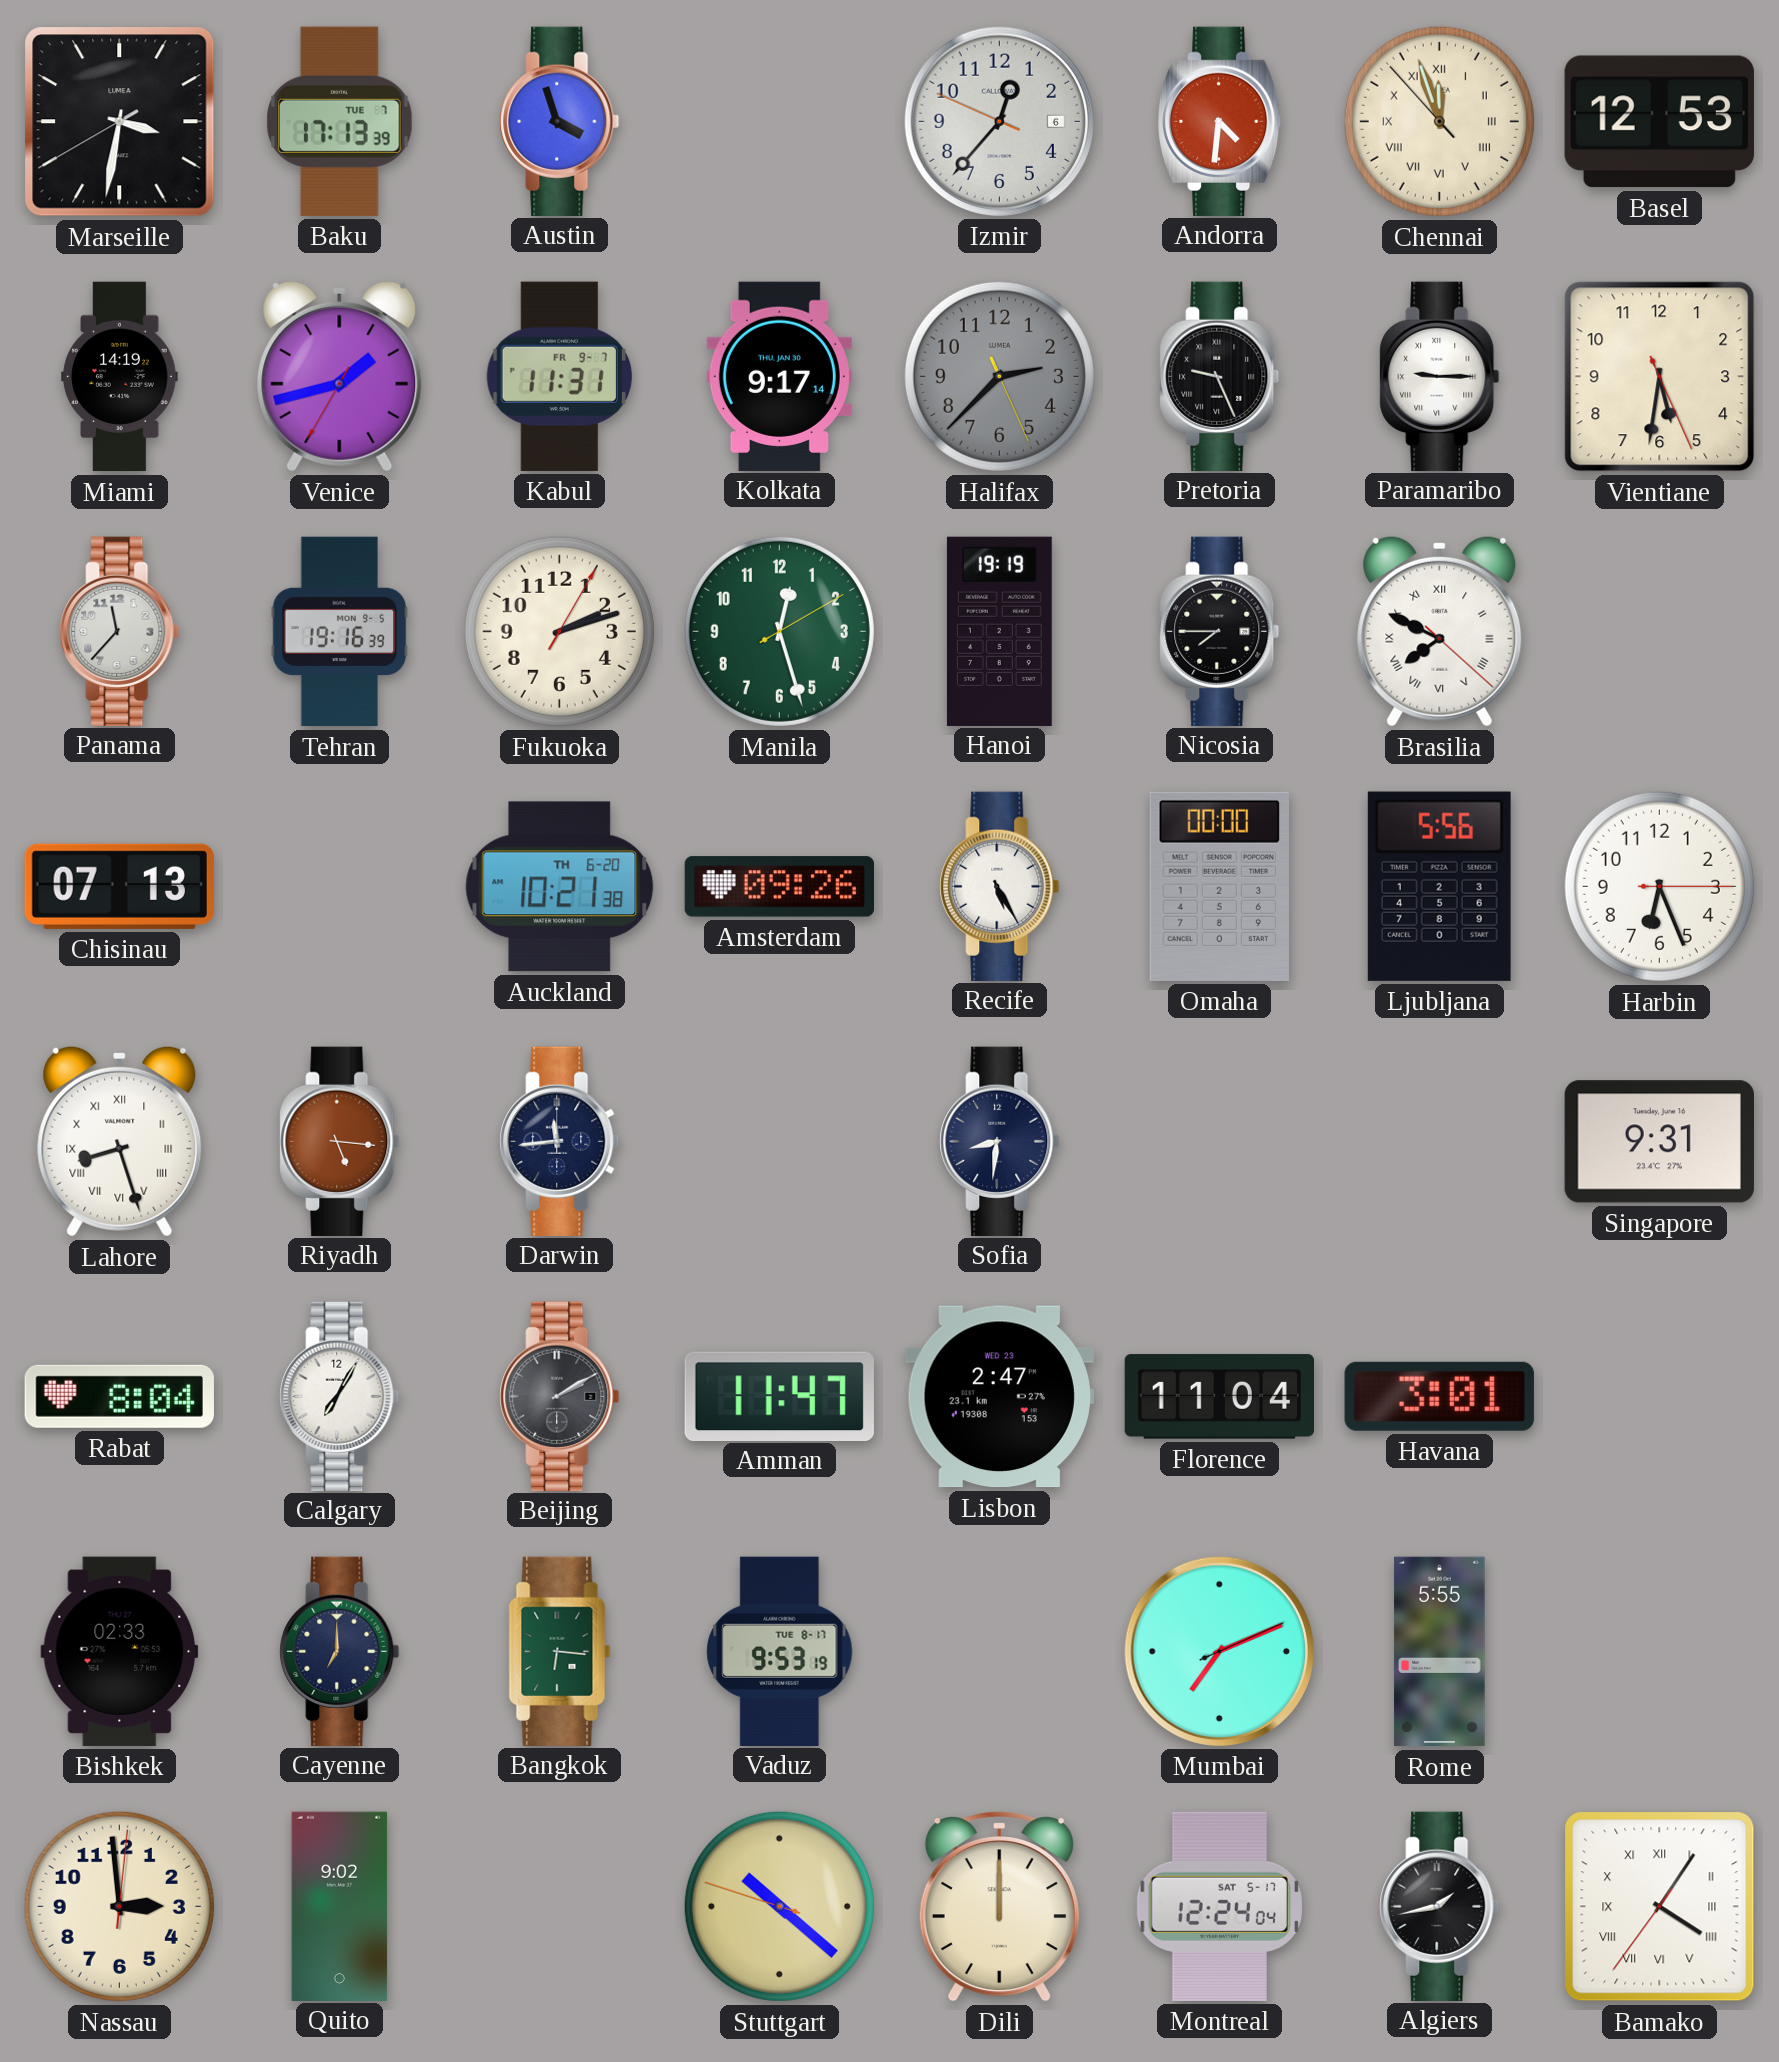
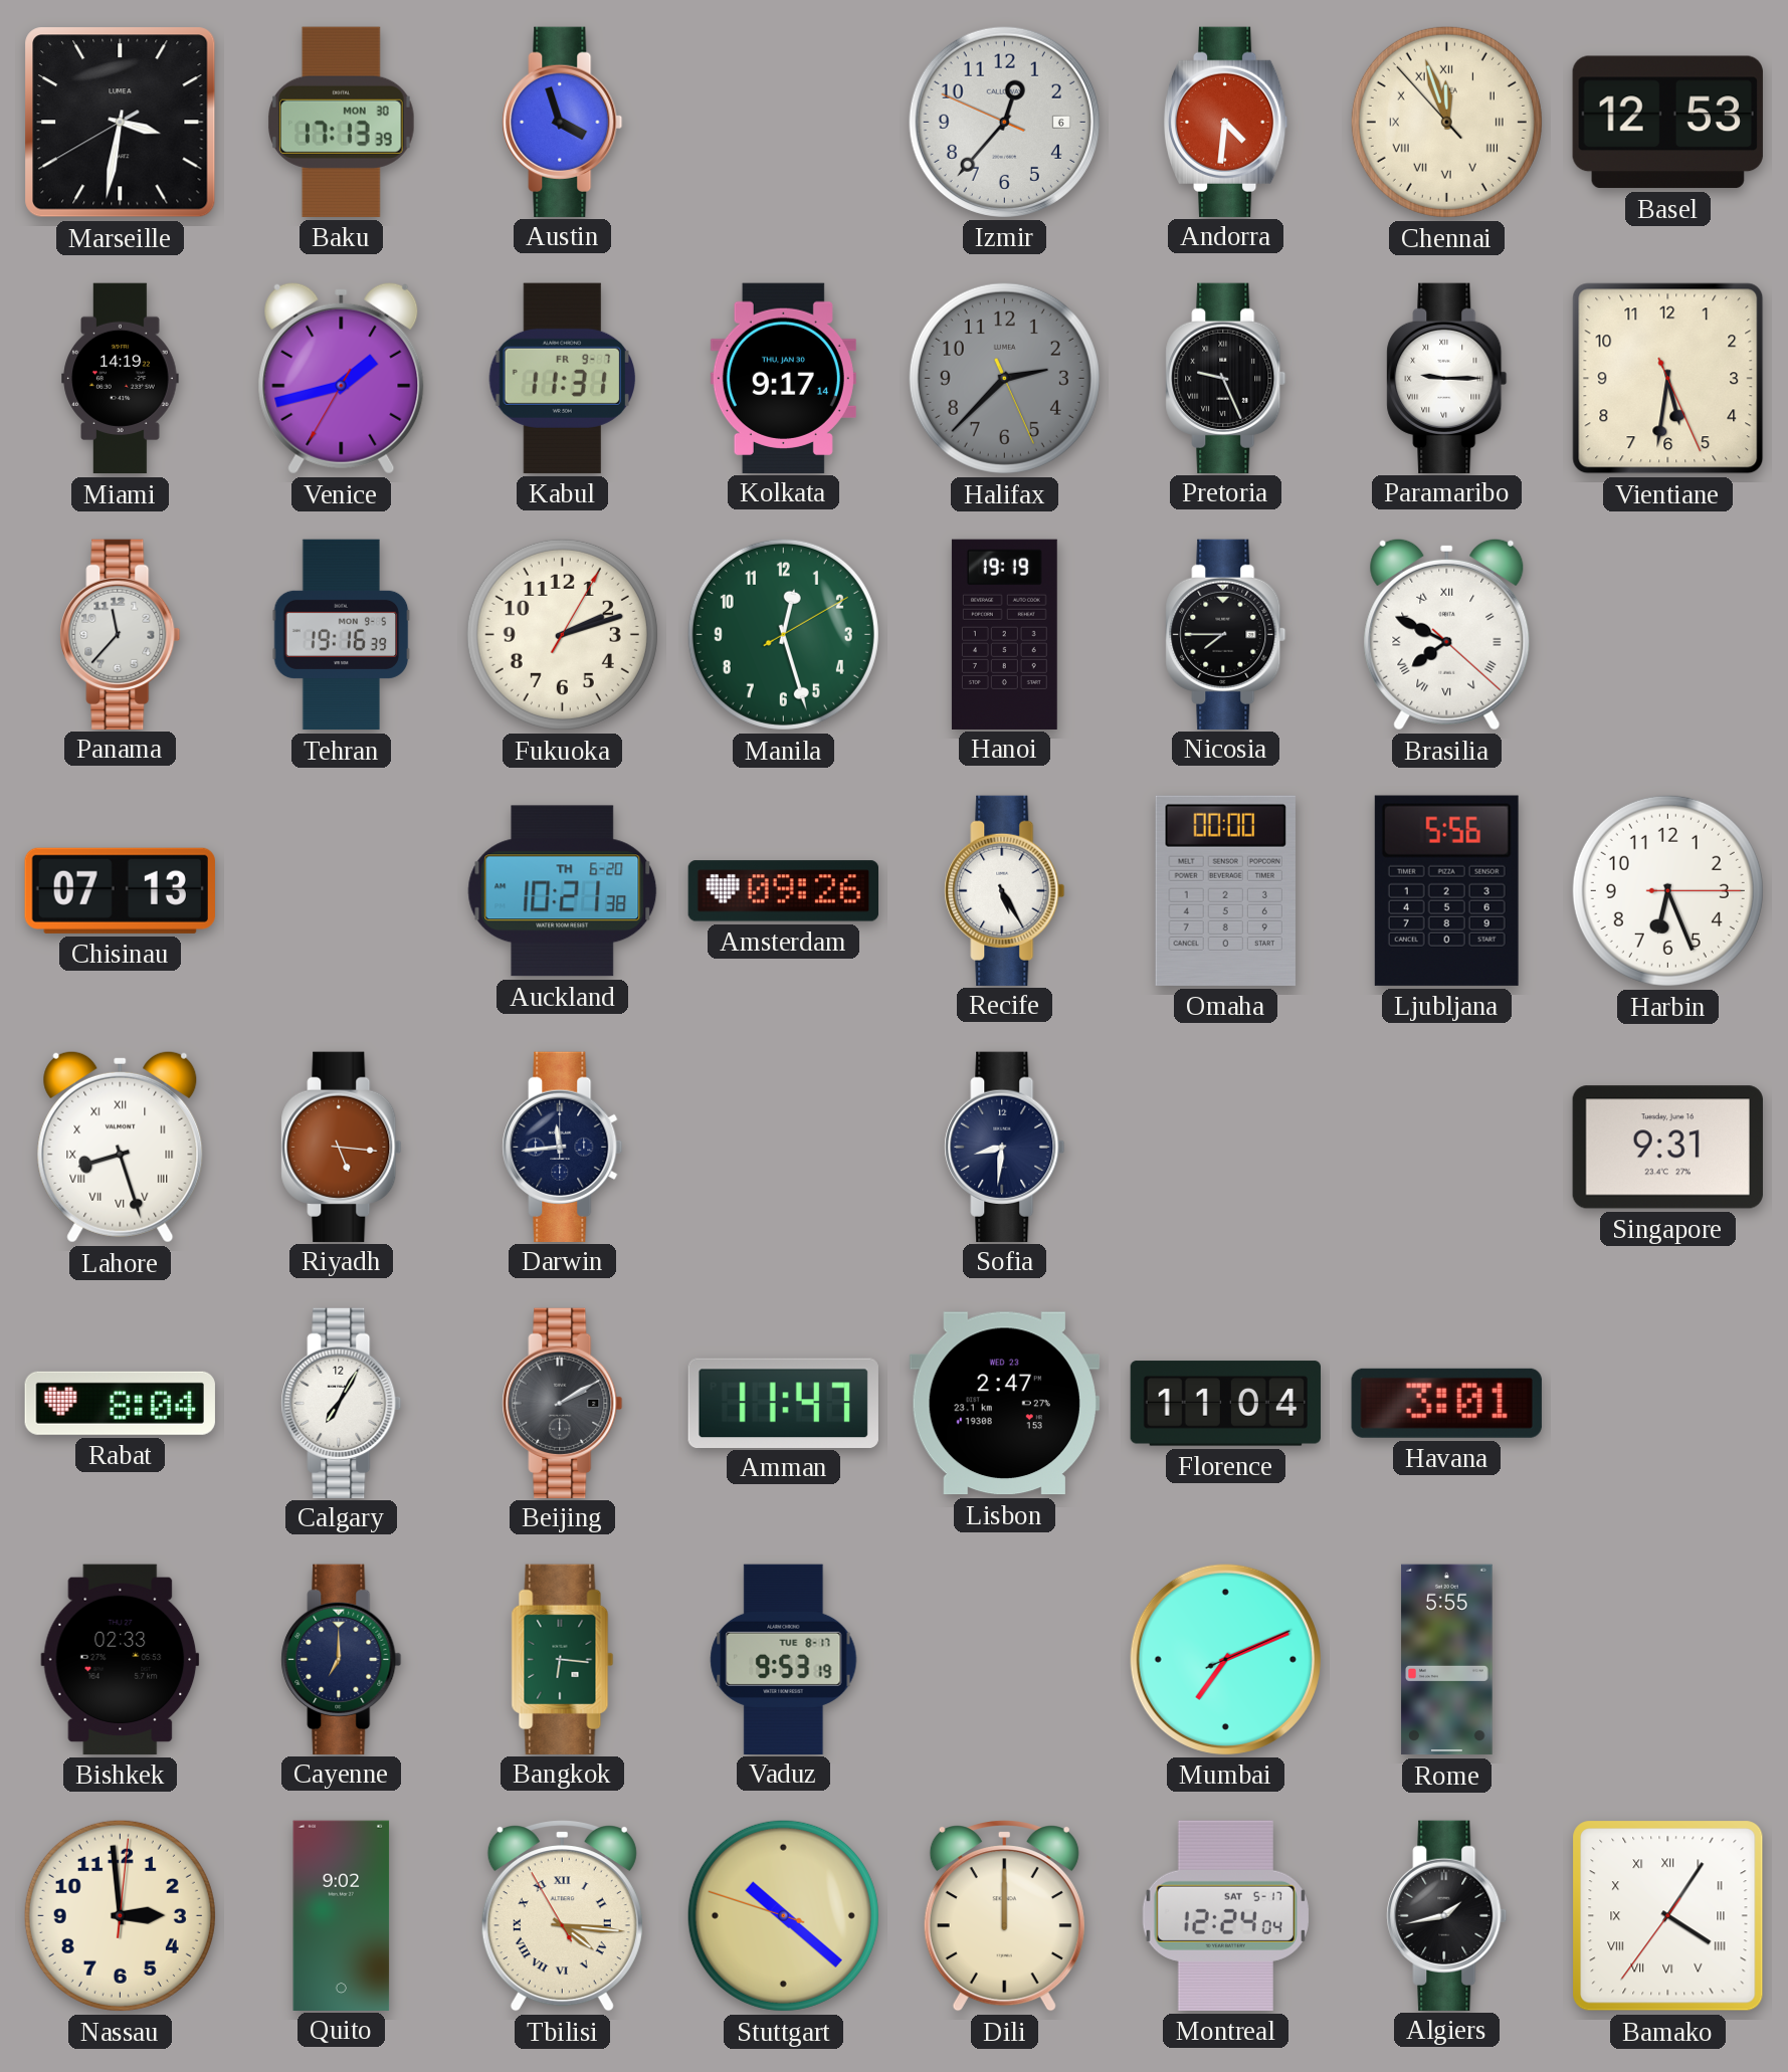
Baku date: TUE 7 -> MON 30 (342, 122)
Tbilisi: none -> 4:15 (562, 1916)
